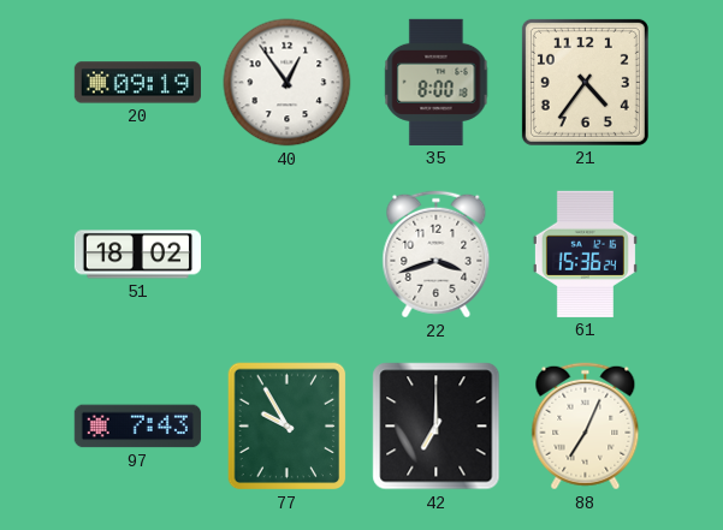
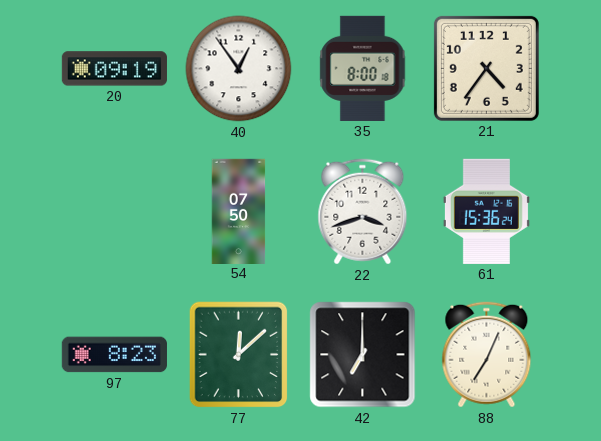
51: 18:02 -> none (137, 255)
54: none -> 07:50 (239, 211)
97: 7:43 -> 8:23 (114, 355)
77: 9:55 -> 12:08 (239, 355)
